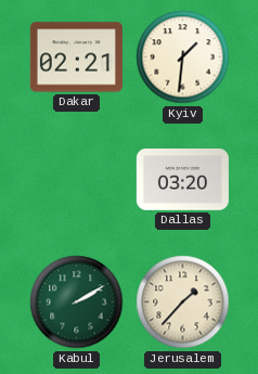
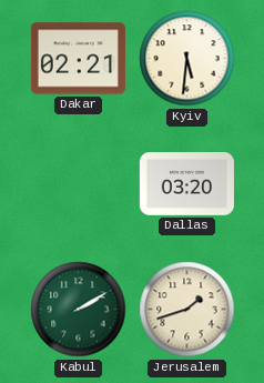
Kyiv: 1:31 -> 5:31 (187, 59)
Jerusalem: 1:37 -> 1:42 (187, 310)
